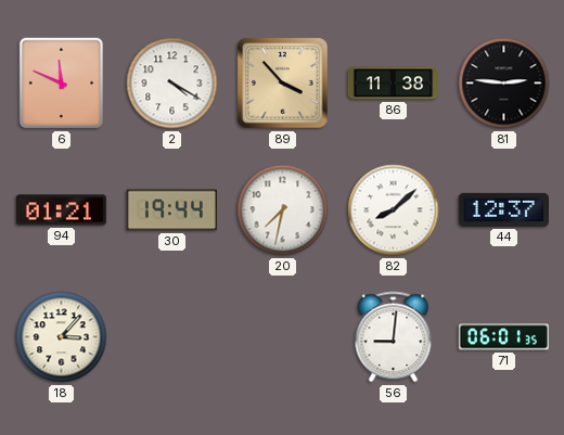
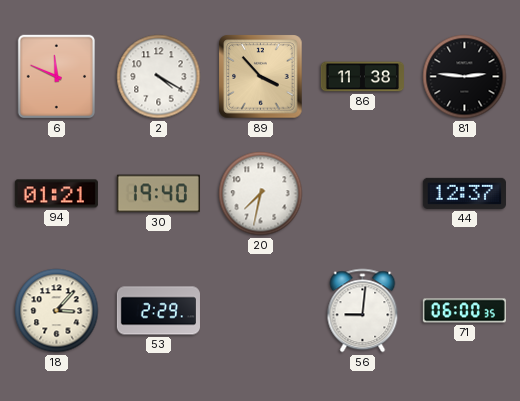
30: 19:44 -> 19:40 (158, 194)
82: 8:08 -> none (394, 210)
53: none -> 2:29 (158, 311)
71: 06:01 -> 06:00 (464, 311)
